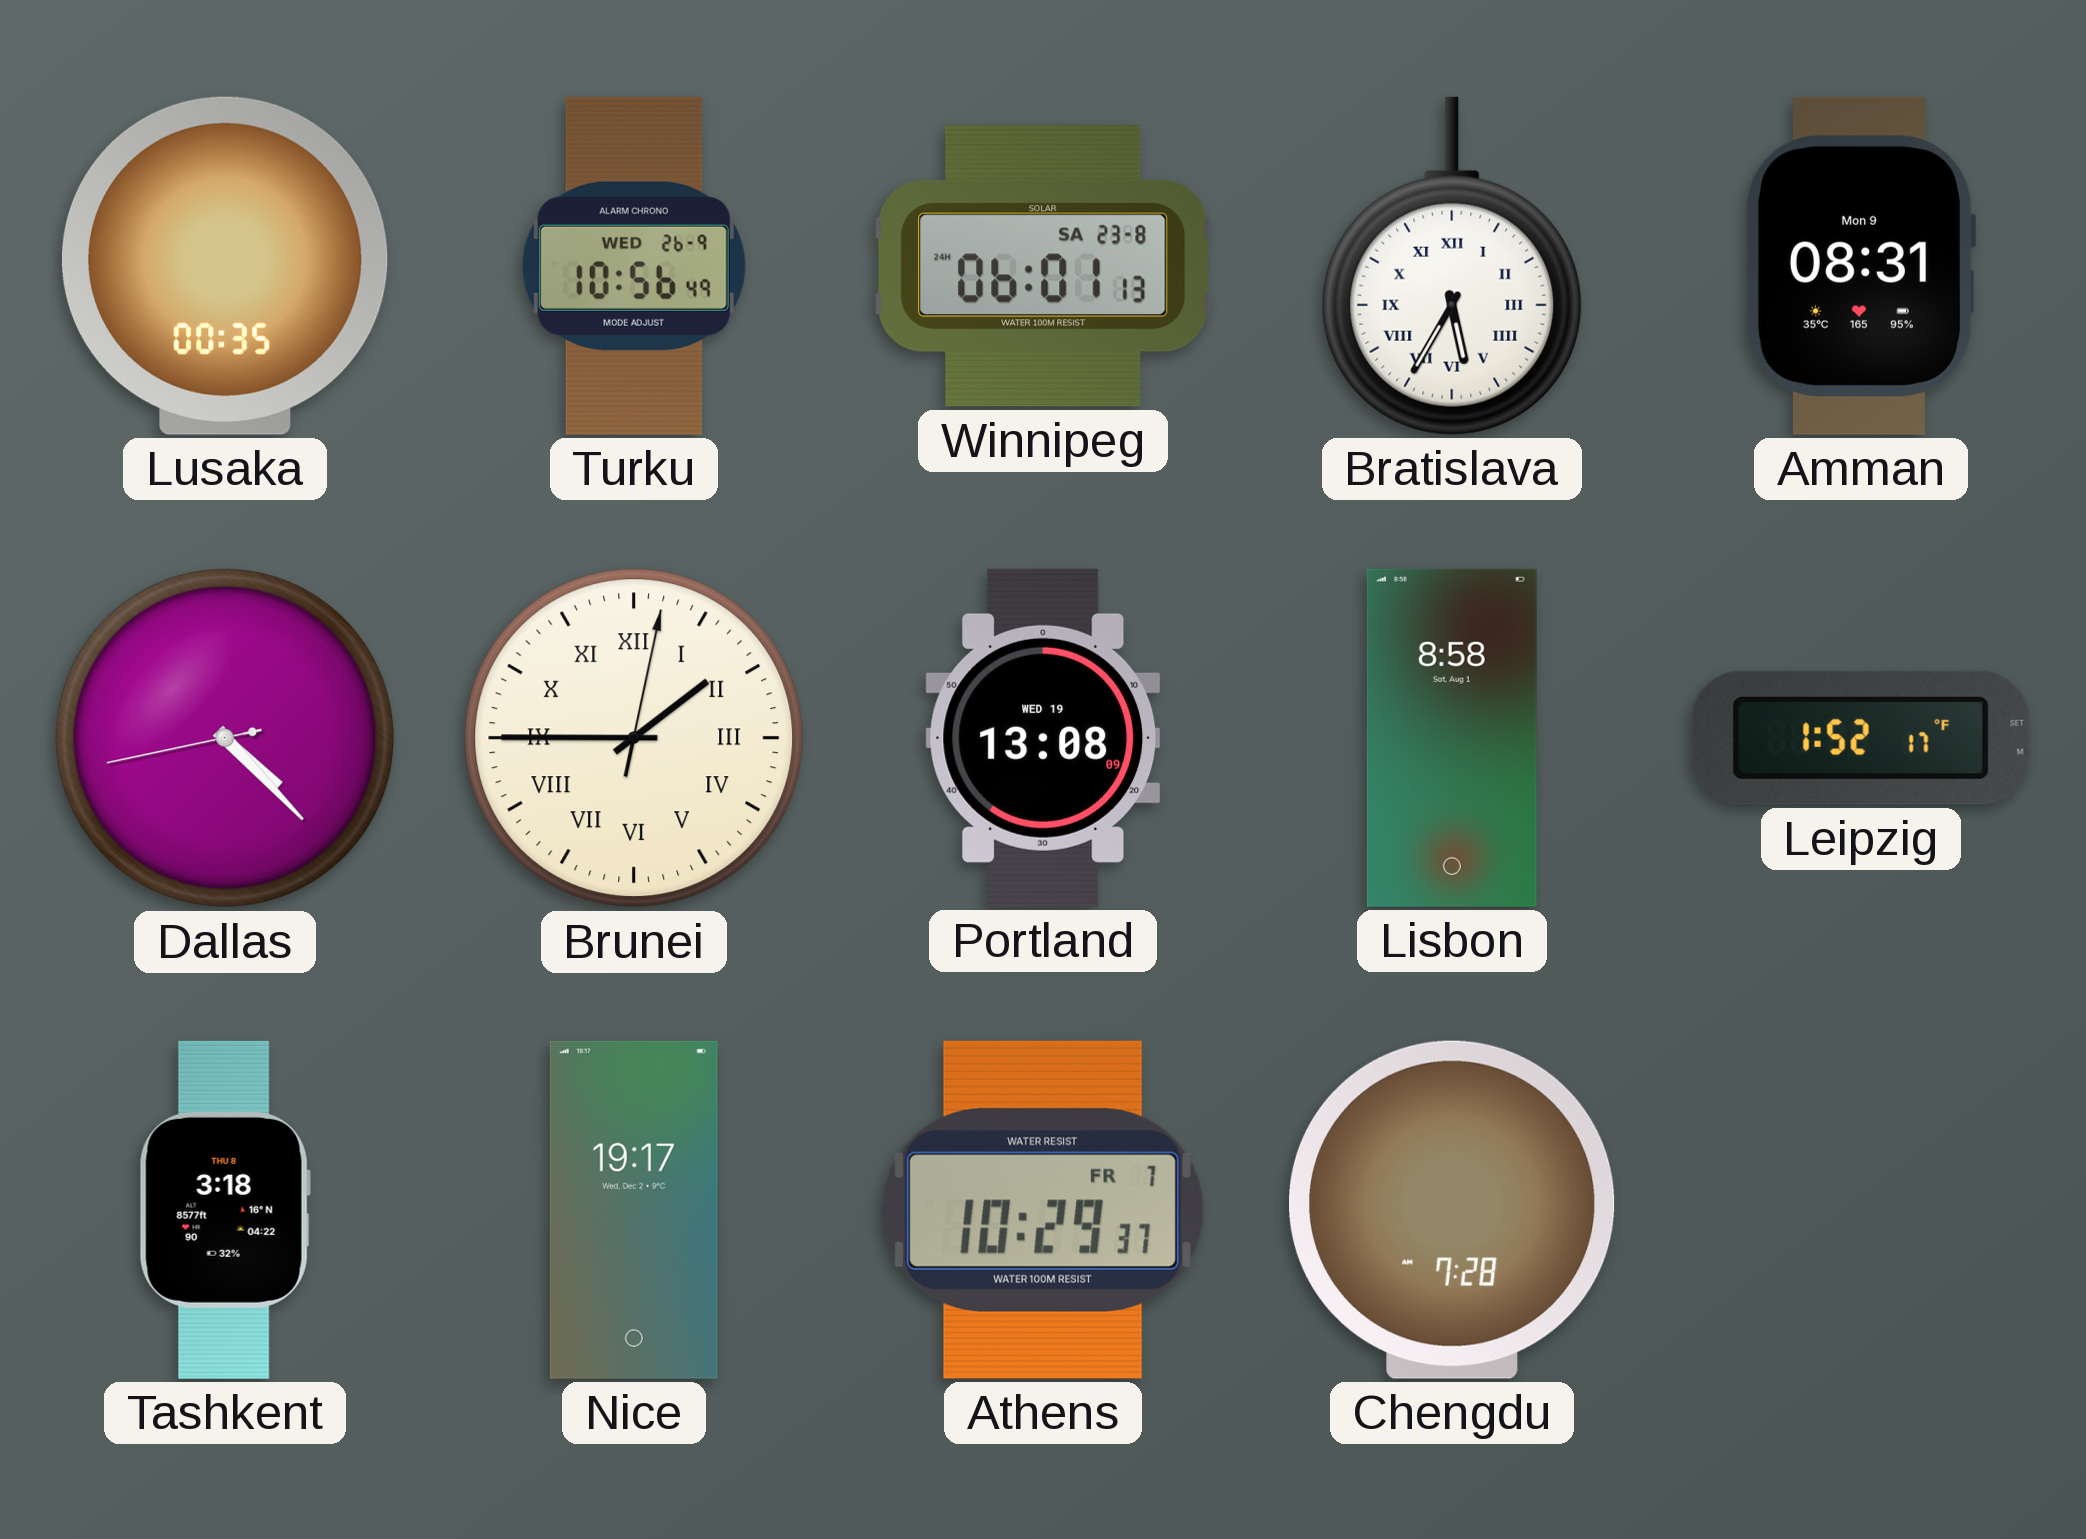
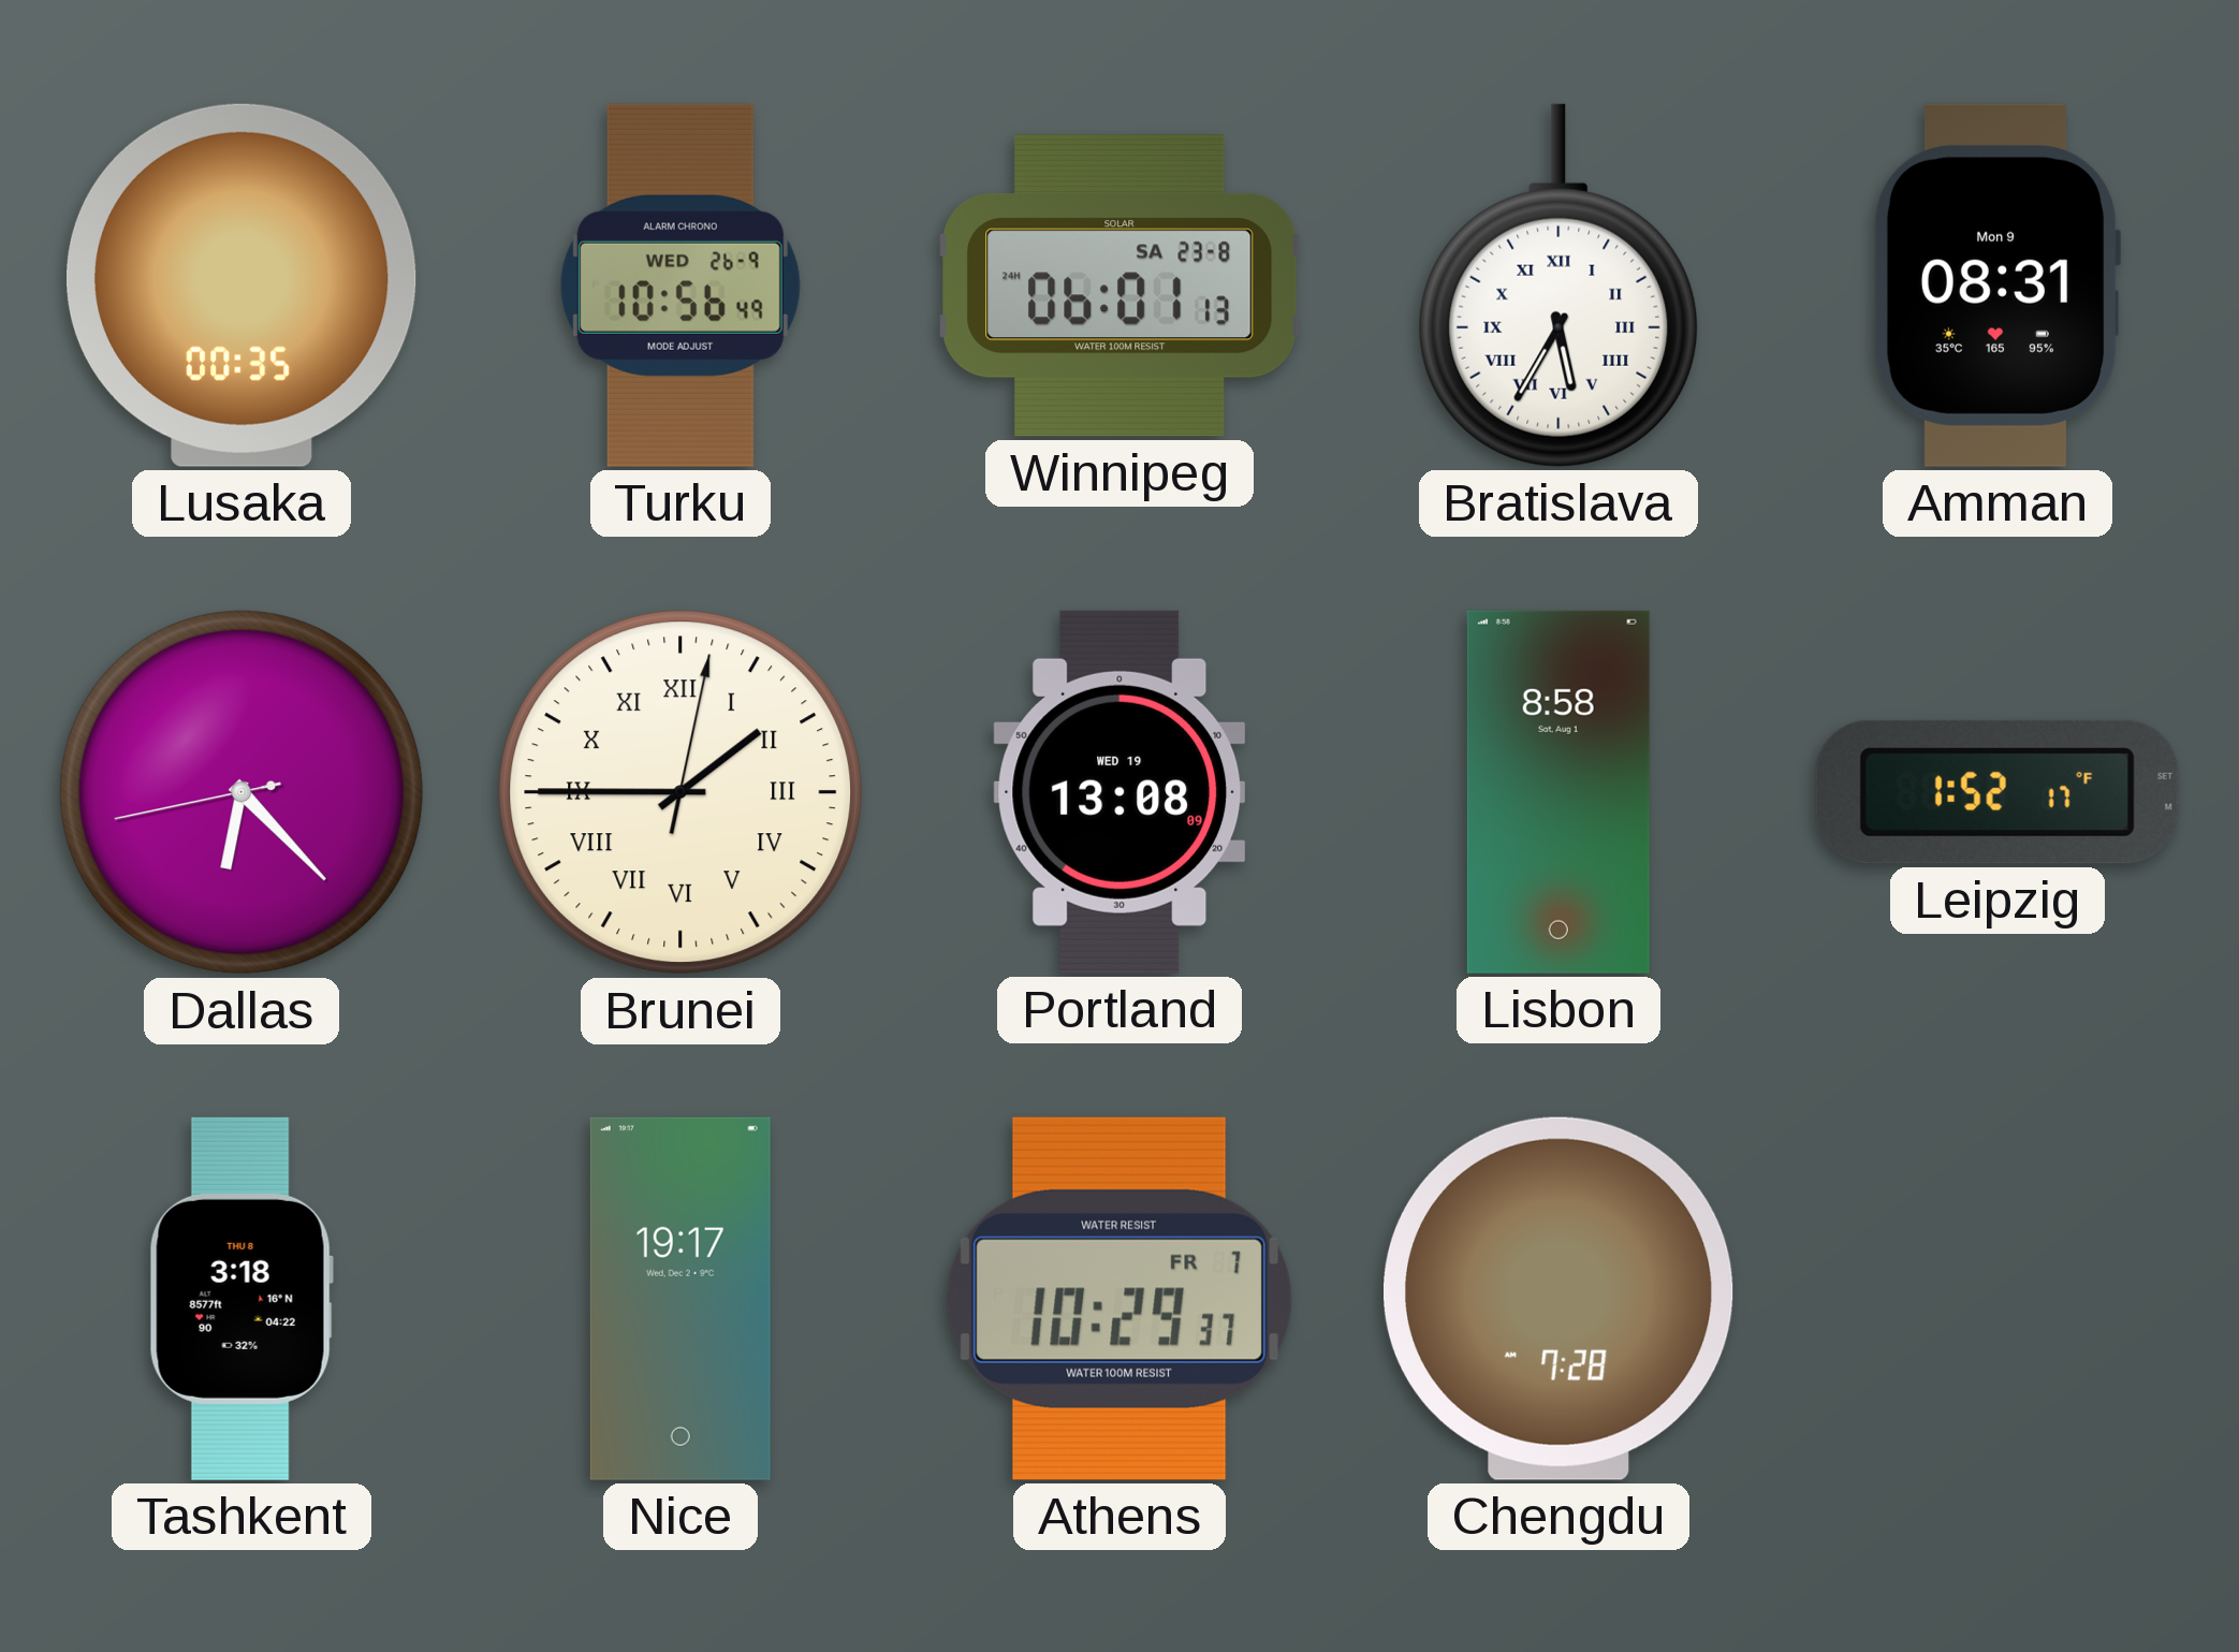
Dallas: 4:22 -> 6:22 (242, 792)
